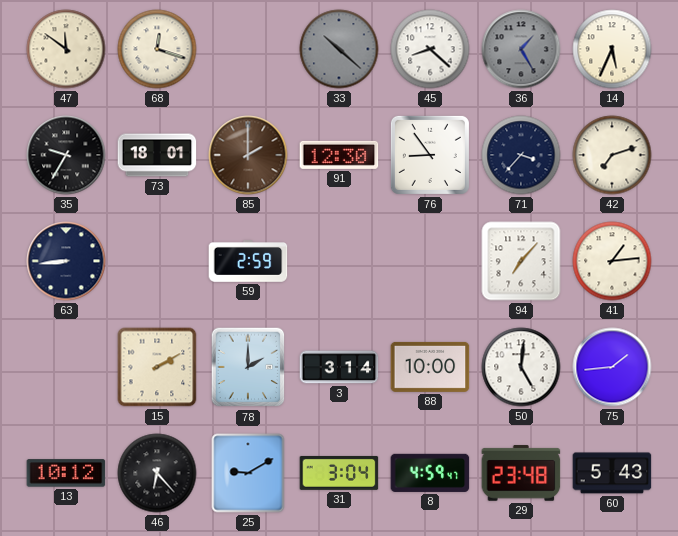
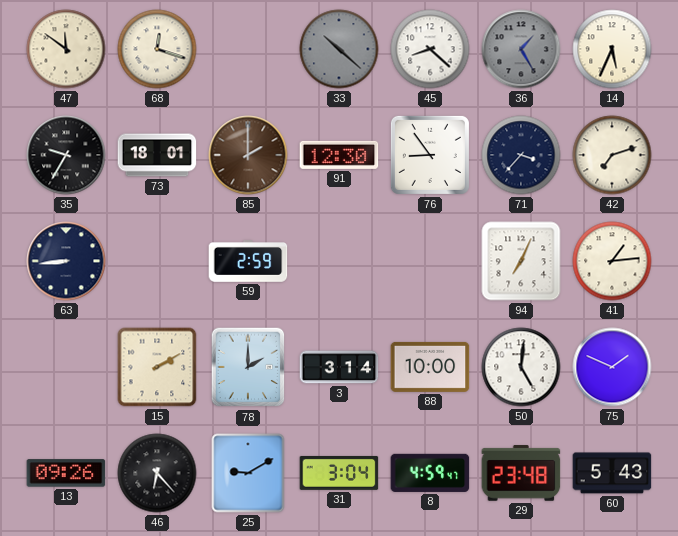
94: 7:07 -> 7:04 (521, 261)
75: 1:44 -> 1:49 (612, 367)
13: 10:12 -> 09:26 (66, 473)
